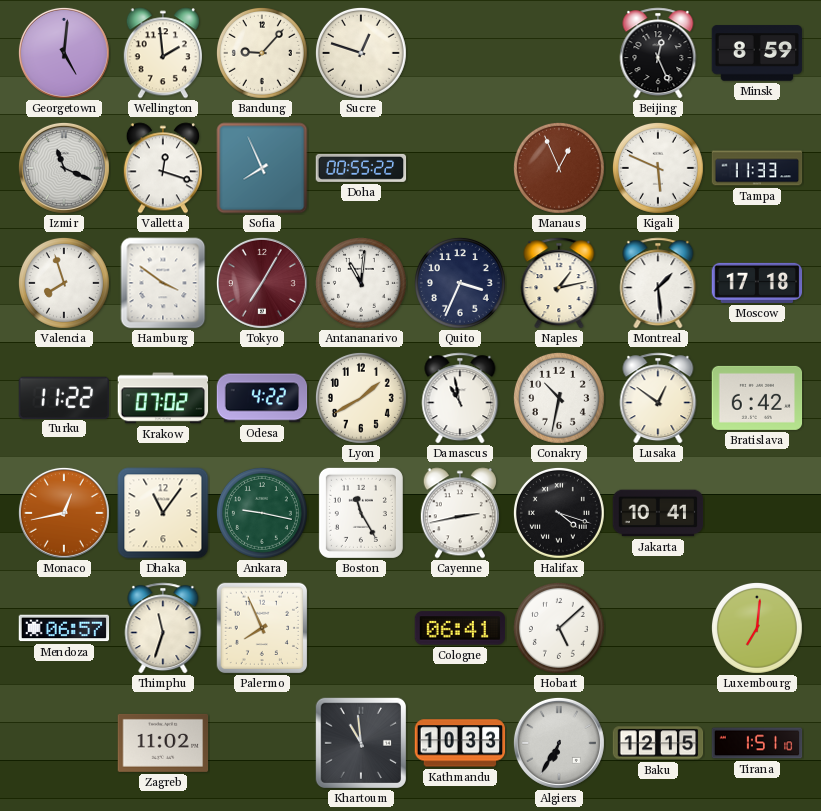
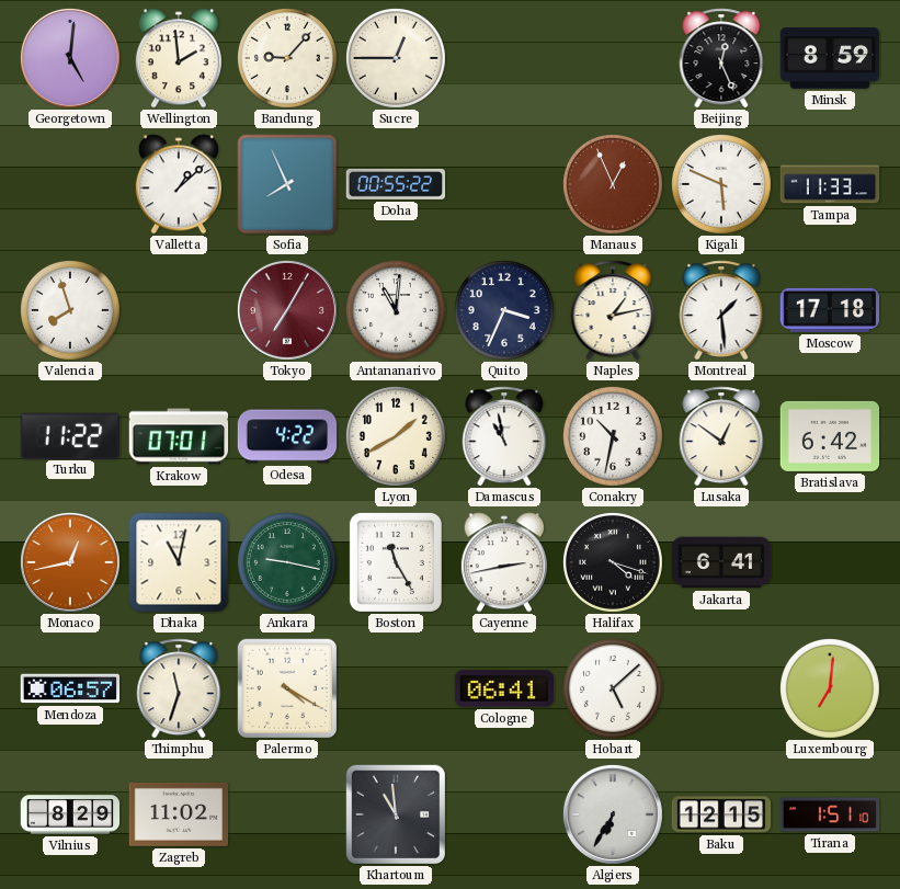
Sucre: 12:48 -> 12:45 (396, 58)
Izmir: 11:19 -> none (64, 168)
Valletta: 12:18 -> 1:08 (179, 184)
Hamburg: 3:51 -> none (163, 283)
Krakow: 07:02 -> 07:01 (179, 436)
Dhaka: 11:06 -> 11:02 (179, 562)
Jakarta: 10:41 -> 6:41 (721, 562)
Palermo: 7:56 -> 4:20 (287, 688)
Vilnius: none -> 8:29 (70, 814)
Kathmandu: 10:33 -> none (460, 743)
